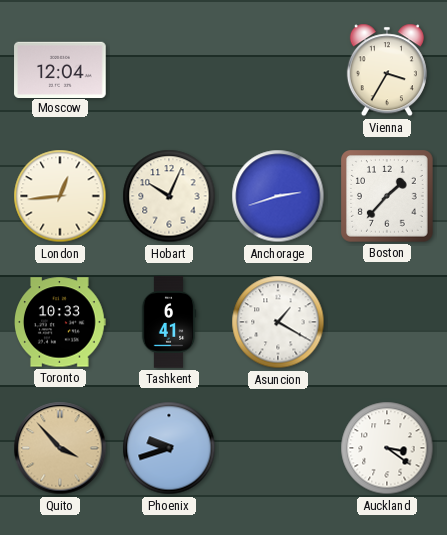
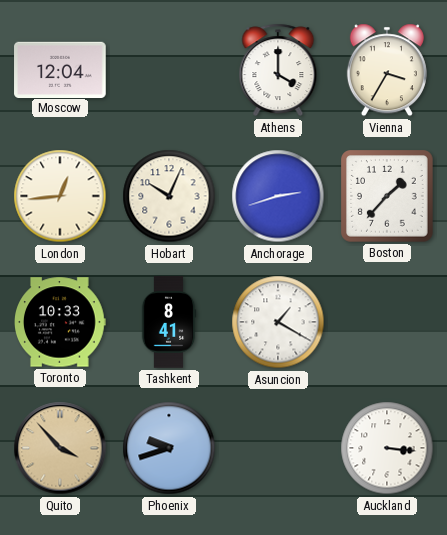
Athens: none -> 4:00 (278, 70)
Tashkent: 6:41 -> 8:41 (169, 322)
Auckland: 3:21 -> 3:16 (387, 448)
